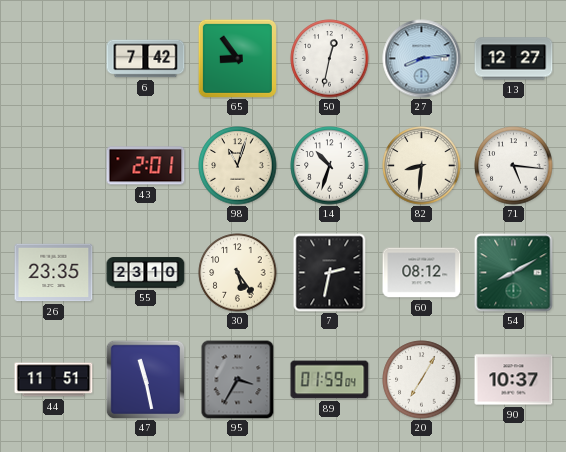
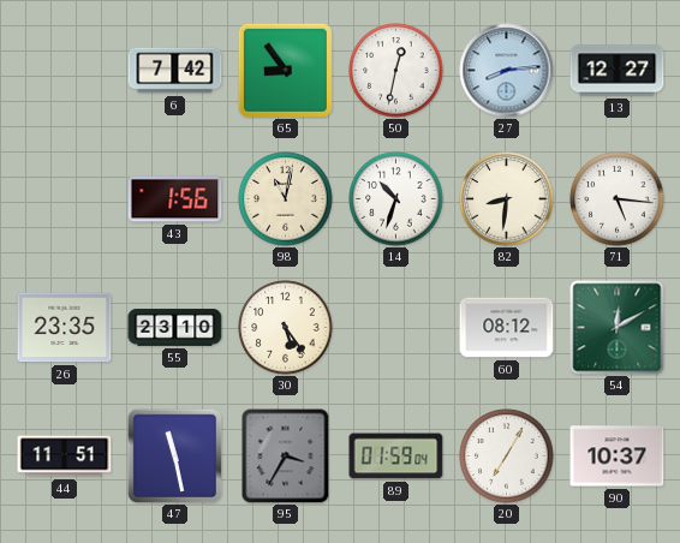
43: 2:01 -> 1:56 (175, 199)
98: 11:03 -> 11:02 (286, 199)
7: 2:32 -> none (330, 273)
54: 8:10 -> 12:10 (618, 328)
